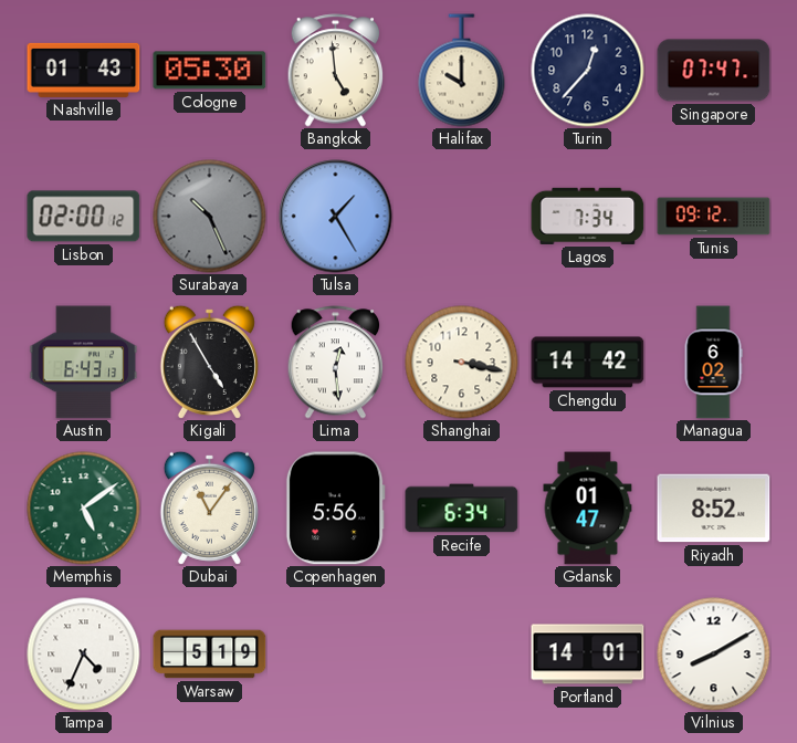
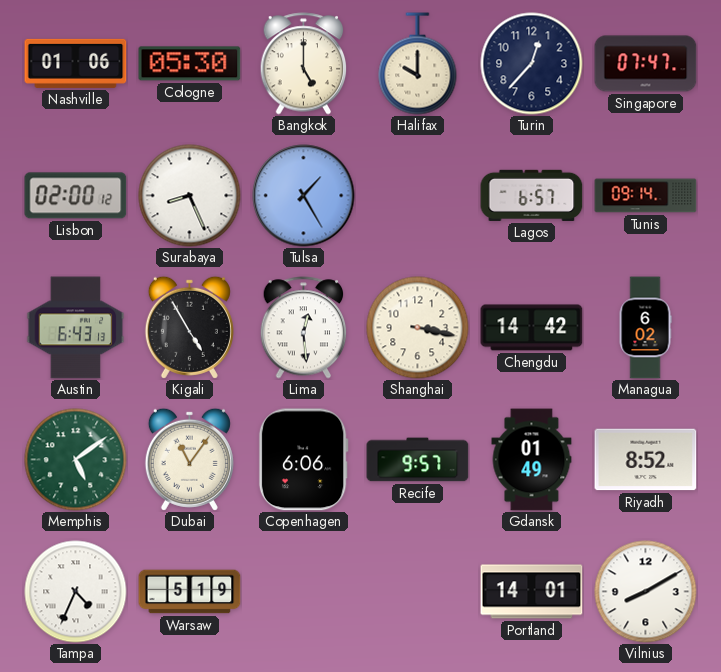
Nashville: 01:43 -> 01:06 (76, 63)
Bangkok: 4:59 -> 5:00 (304, 64)
Surabaya: 10:26 -> 8:26 (190, 196)
Surabaya dial: grey -> white (190, 196)
Lagos: 7:34 -> 6:57 (532, 195)
Tunis: 09:12 -> 09:14 (646, 196)
Copenhagen: 5:56 -> 6:06 (303, 460)
Recife: 6:34 -> 9:57 (418, 460)
Gdansk: 01:47 -> 01:49 (532, 460)
